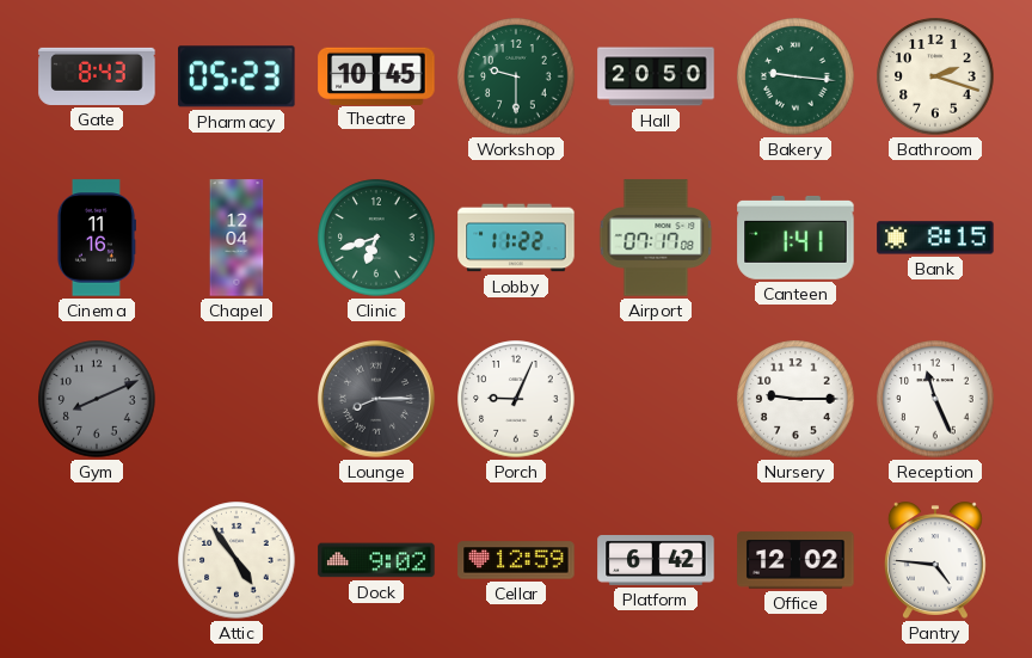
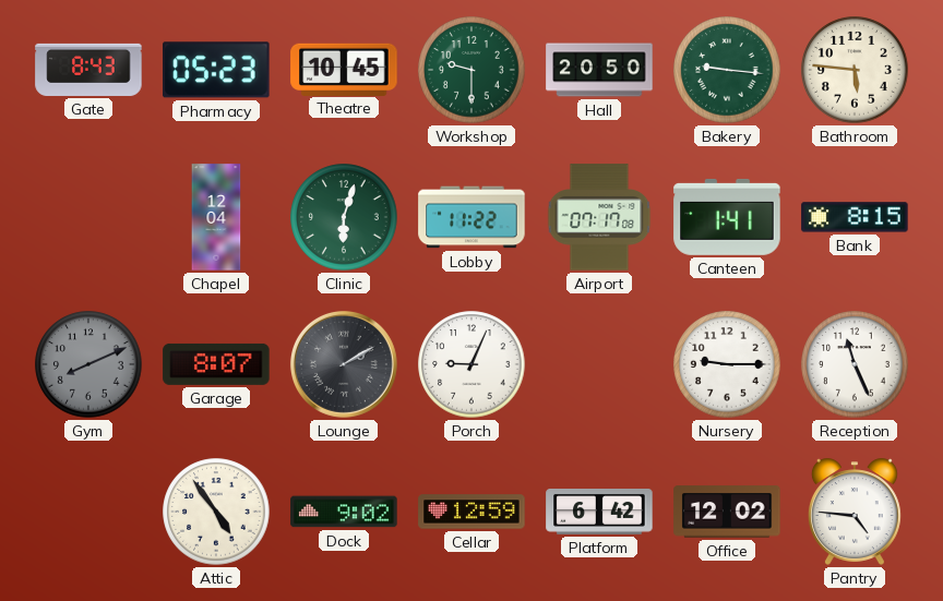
Bathroom: 2:18 -> 5:46 (855, 70)
Cinema: 11:16 -> none (96, 238)
Clinic: 6:42 -> 6:03 (344, 217)
Garage: none -> 8:07 (216, 364)
Lounge: 8:15 -> 2:10 (344, 364)
